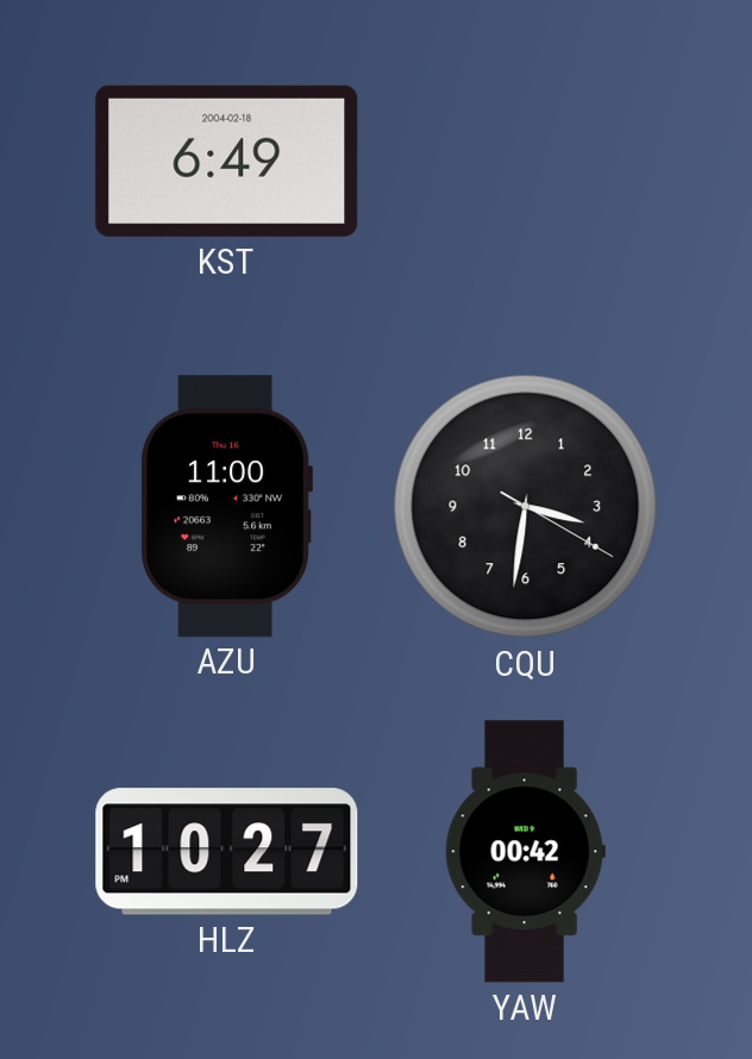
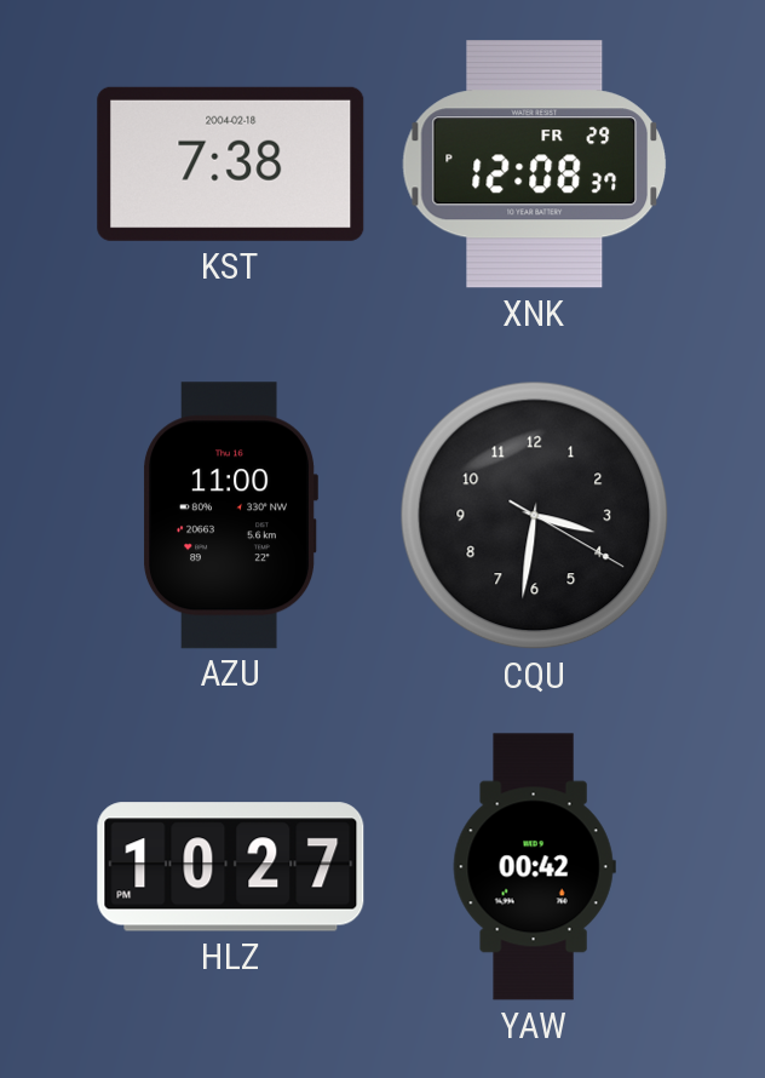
KST: 6:49 -> 7:38 (231, 164)
XNK: none -> 12:08 (535, 165)
